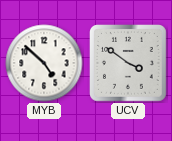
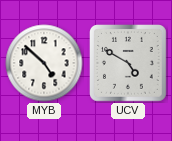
UCV: 3:51 -> 4:50 (129, 64)
